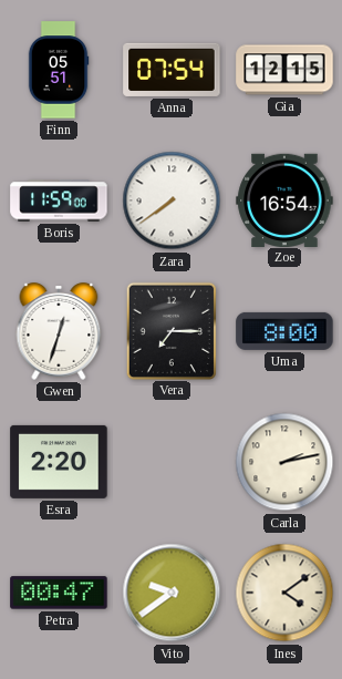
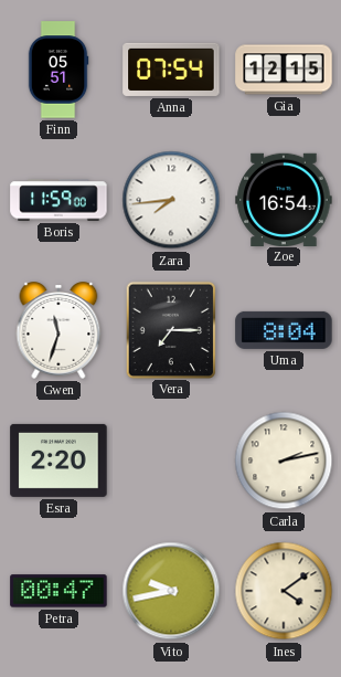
Zara: 7:39 -> 7:44 (171, 200)
Gwen: 12:33 -> 11:33 (58, 330)
Uma: 8:00 -> 8:04 (284, 330)
Vito: 9:39 -> 9:43 (171, 591)
